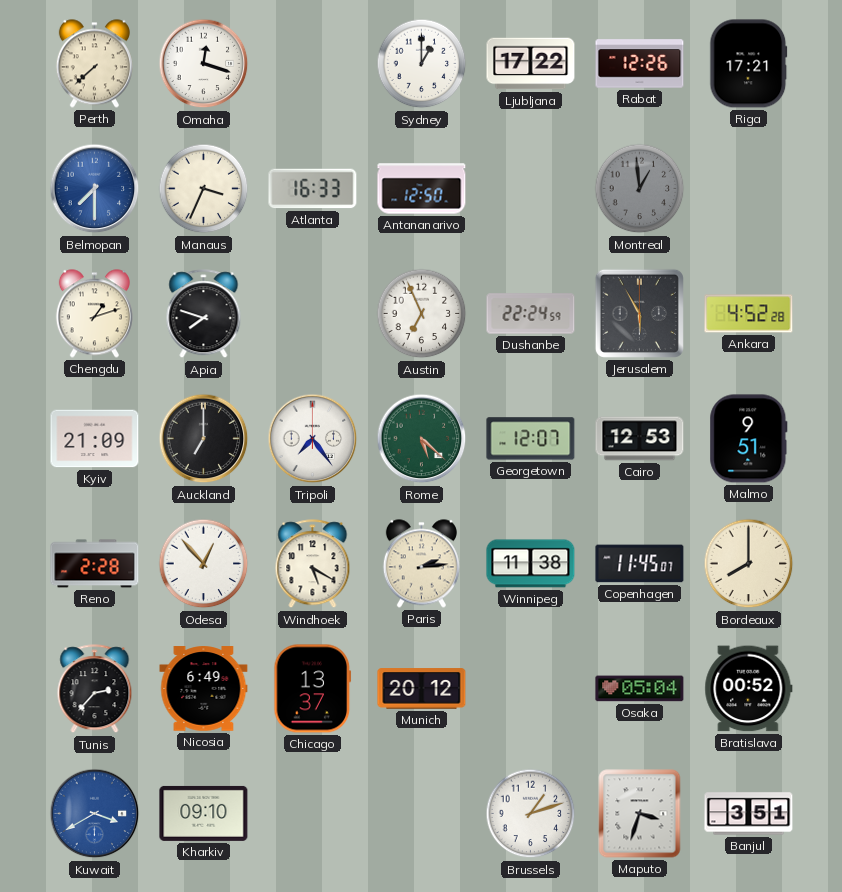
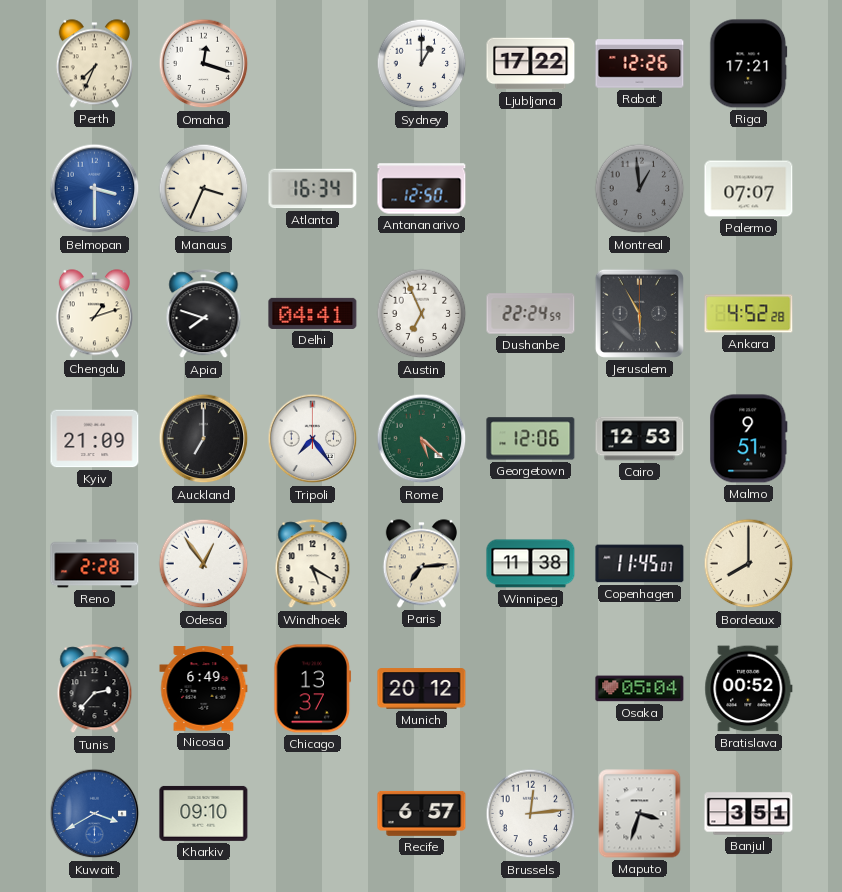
Perth: 7:38 -> 7:34 (94, 64)
Belmopan: 7:30 -> 3:30 (95, 189)
Atlanta: 16:33 -> 16:34 (313, 189)
Palermo: none -> 07:07 (749, 189)
Delhi: none -> 04:41 (313, 313)
Georgetown: 12:07 -> 12:06 (531, 439)
Odesa: 12:53 -> 12:54 (204, 564)
Paris: 2:14 -> 7:14 (421, 564)
Recife: none -> 6:57 (422, 813)
Brussels: 1:12 -> 12:14 (531, 814)
